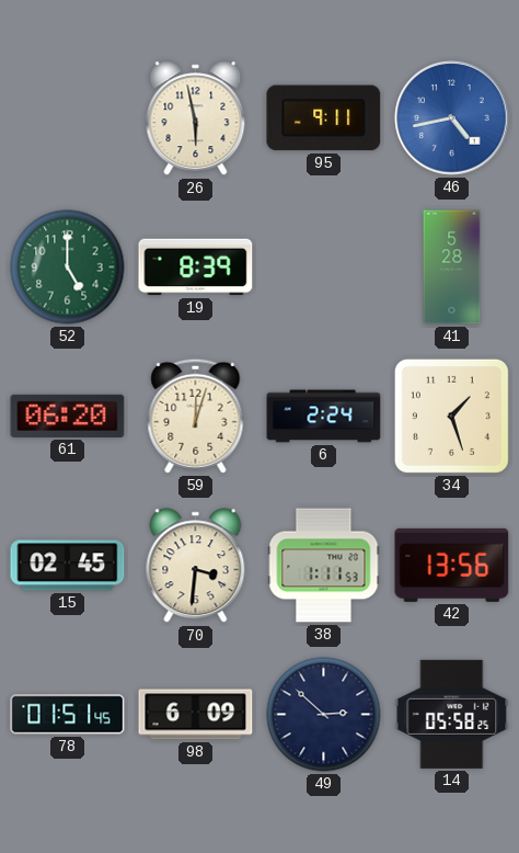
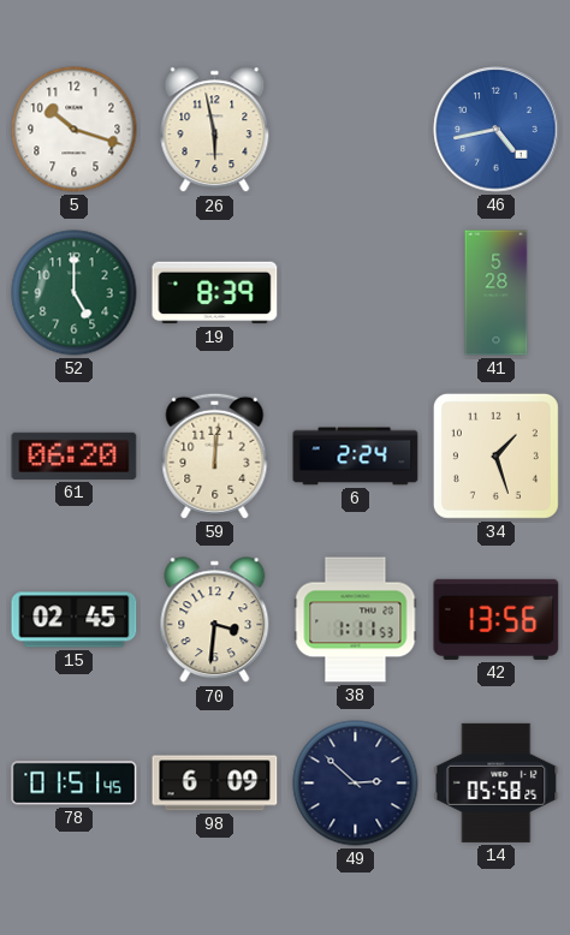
5: none -> 10:18 (75, 130)
95: 9:11 -> none (324, 118)
59: 12:03 -> 12:01 (215, 455)
